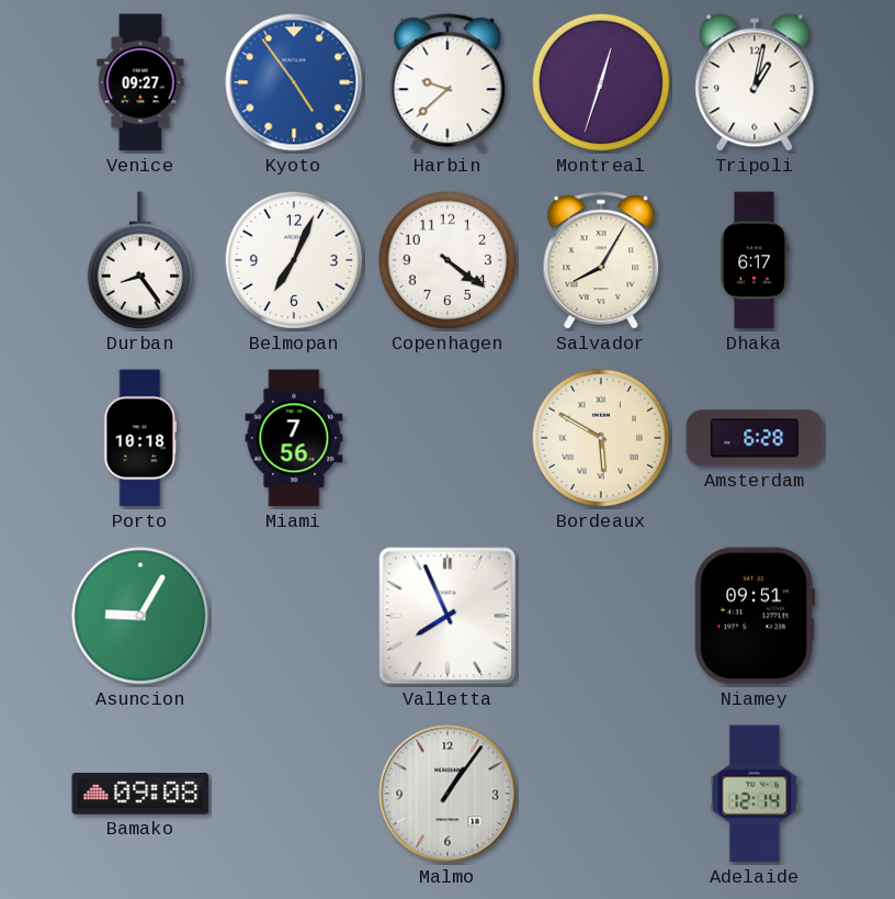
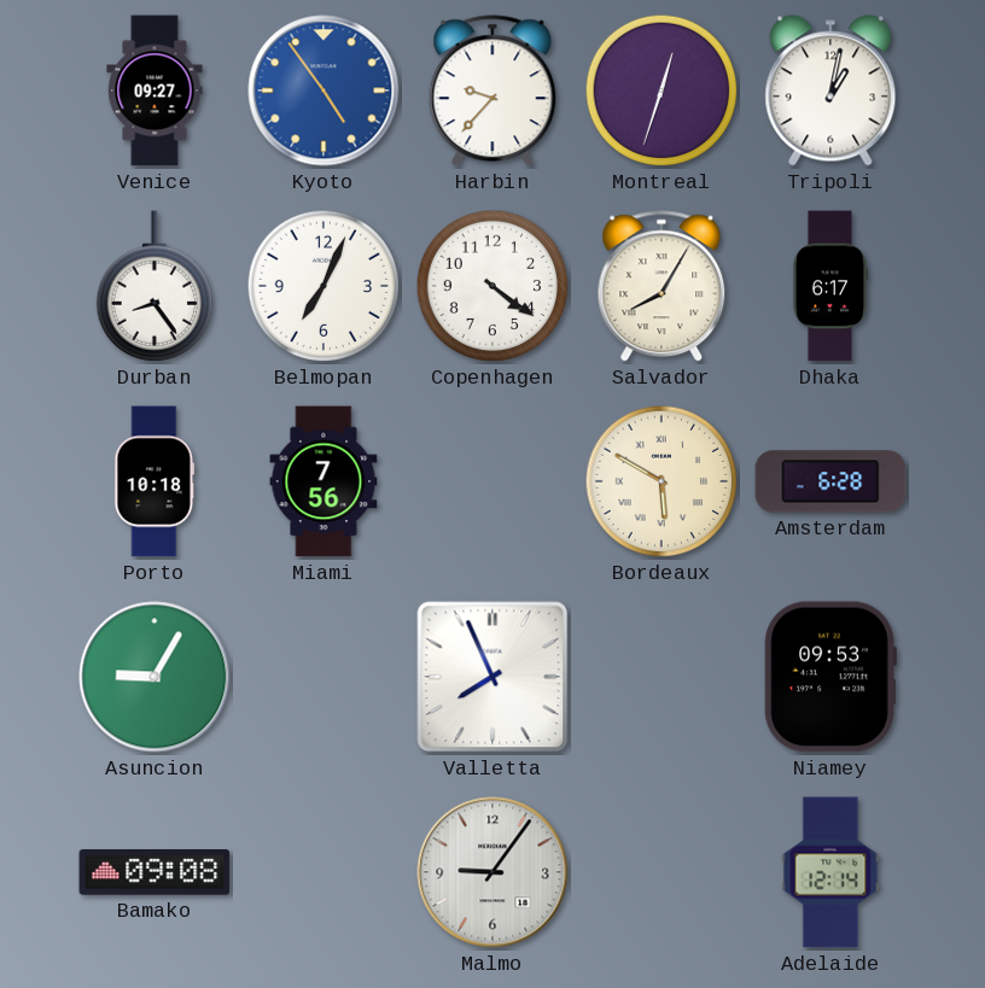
Harbin: 9:38 -> 9:37 (492, 92)
Niamey: 09:51 -> 09:53 (830, 677)
Malmo: 1:06 -> 9:06 (492, 872)
